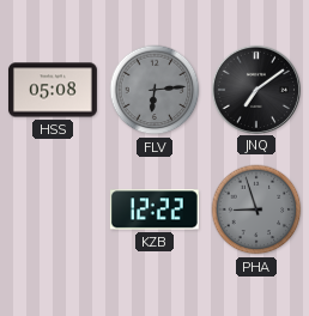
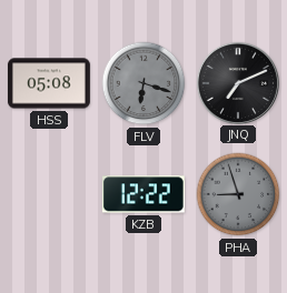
FLV: 6:14 -> 6:18 (143, 83)
JNQ: 7:09 -> 7:11 (237, 82)
